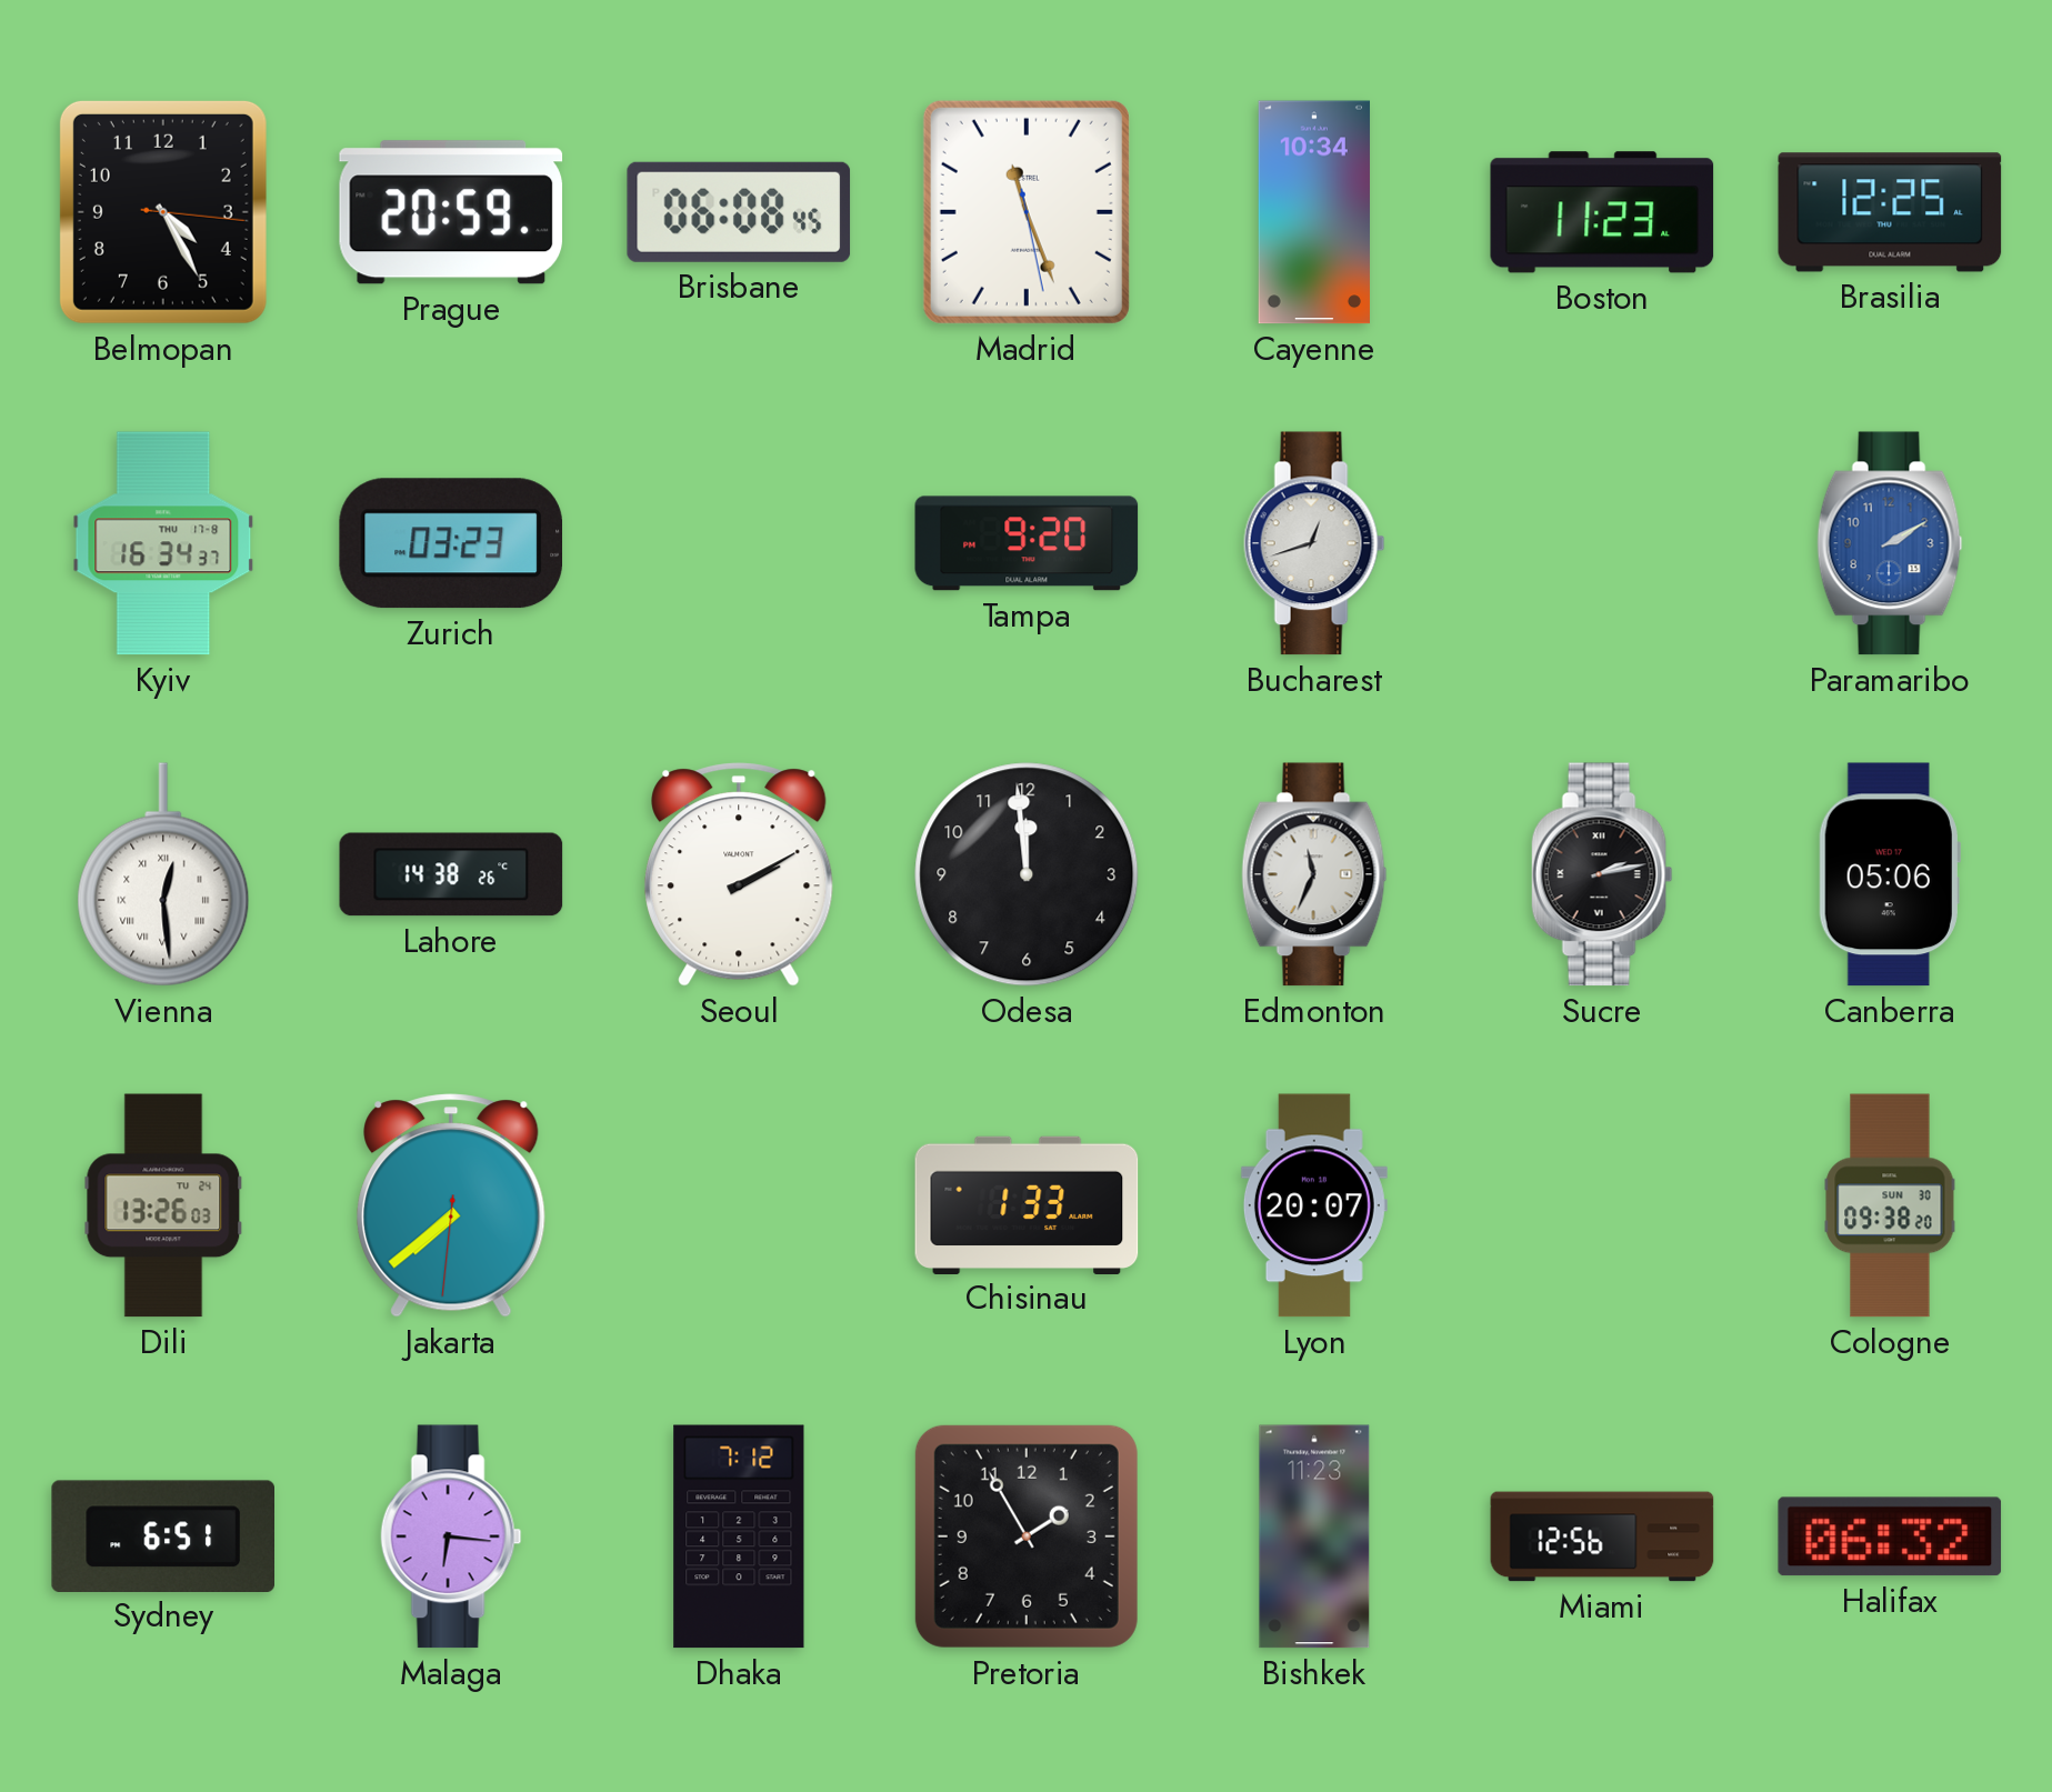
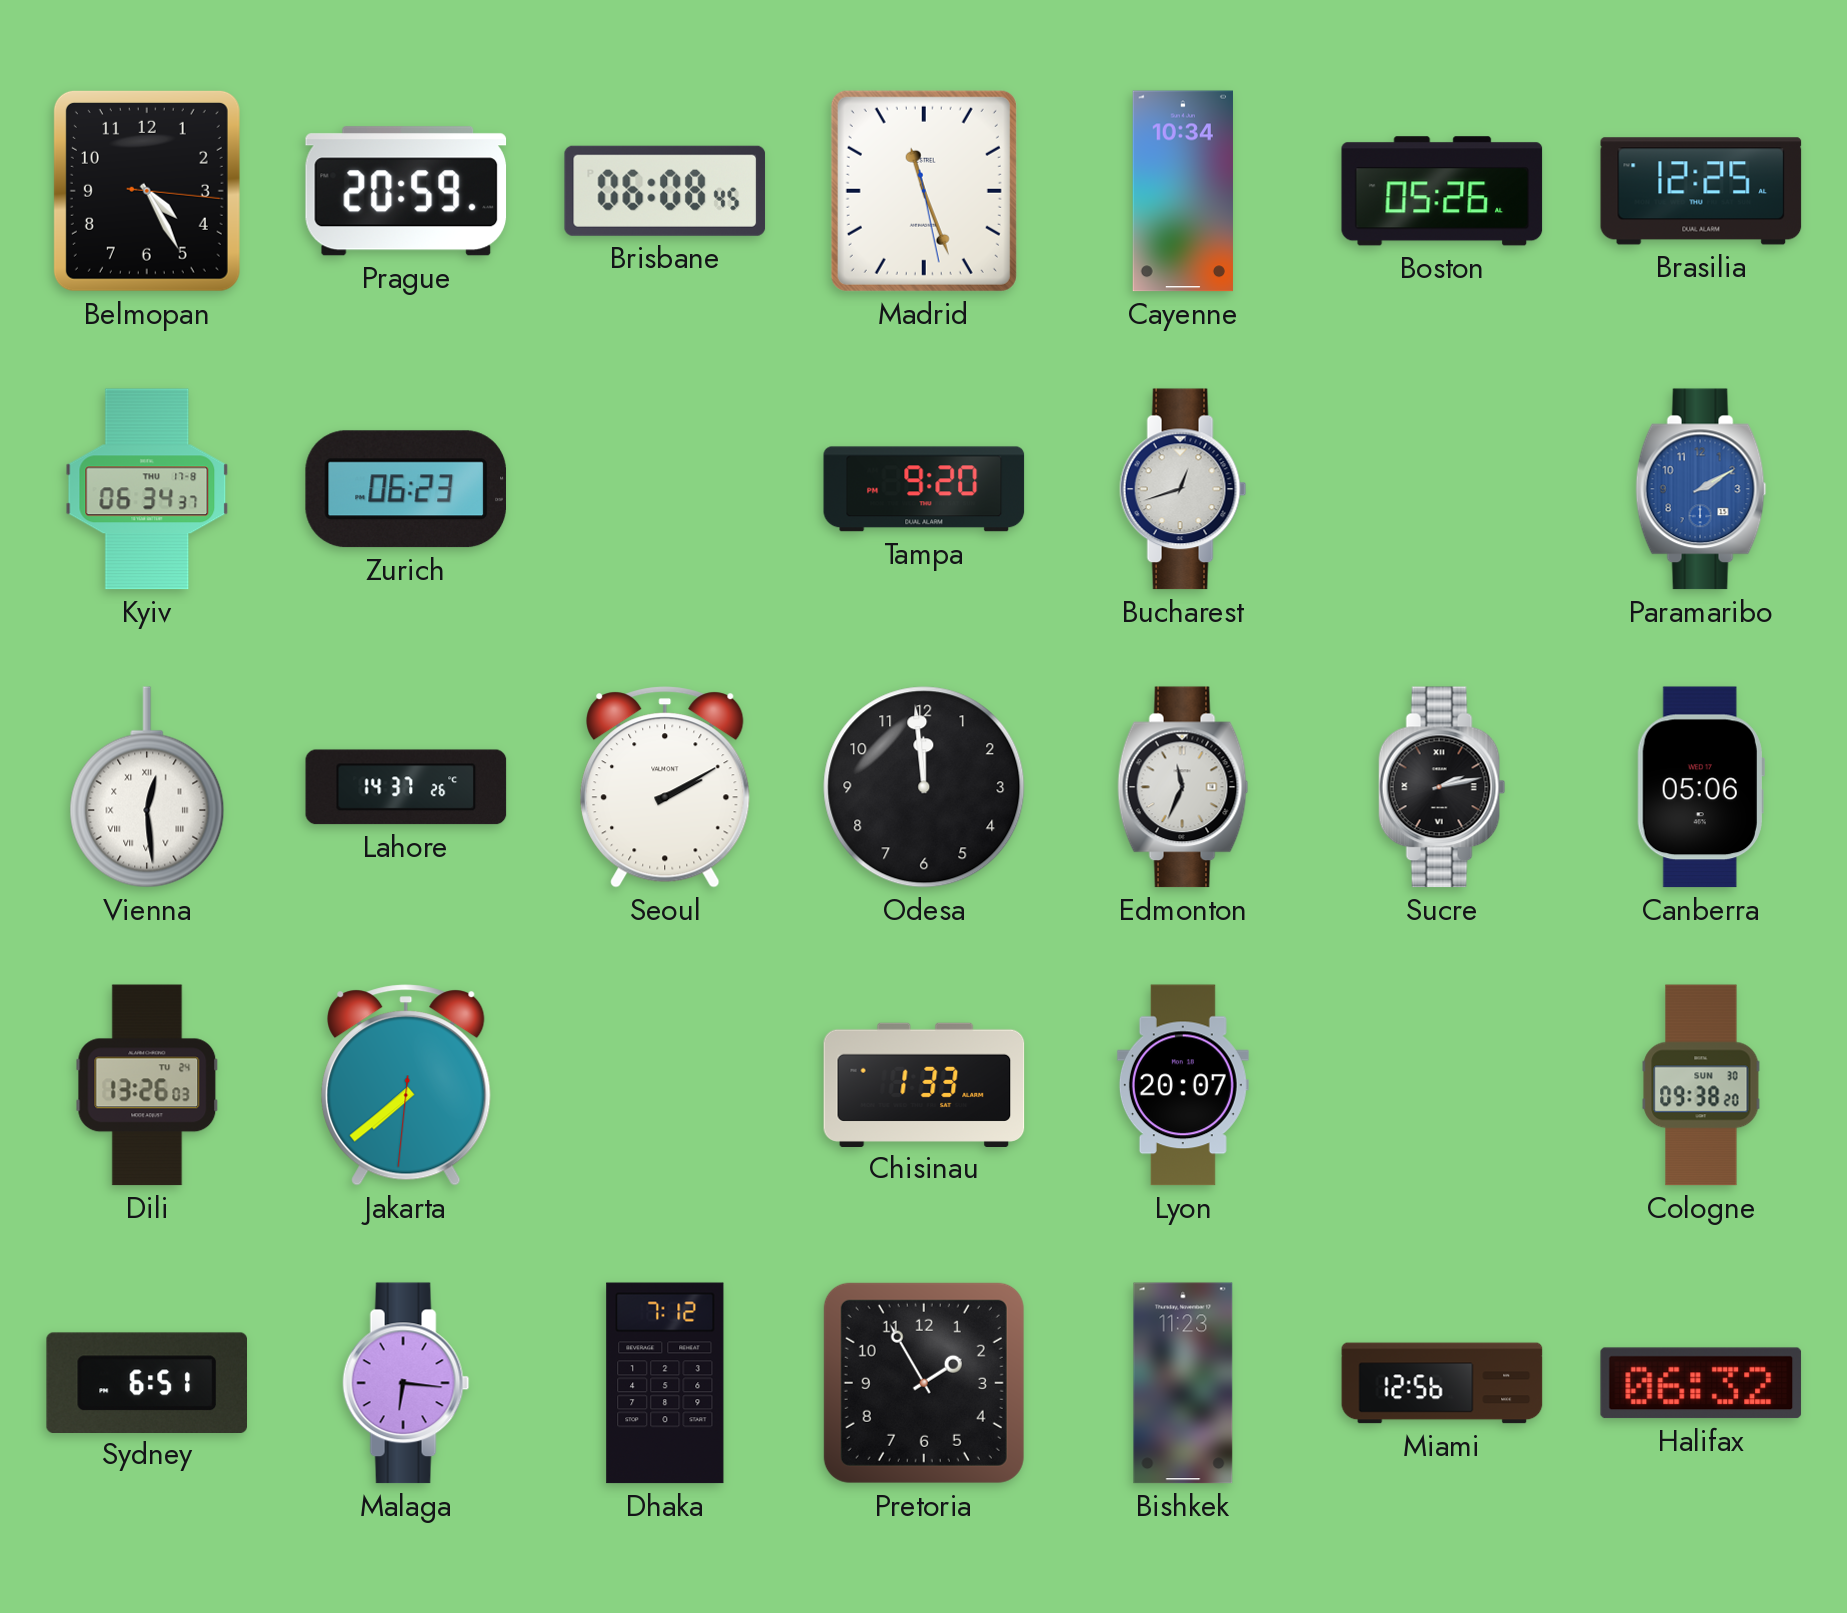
Boston: 11:23 -> 05:26 (1442, 191)
Kyiv: 16:34 -> 06:34 (147, 489)
Zurich: 03:23 -> 06:23 (405, 489)
Lahore: 14:38 -> 14:37 (406, 787)
